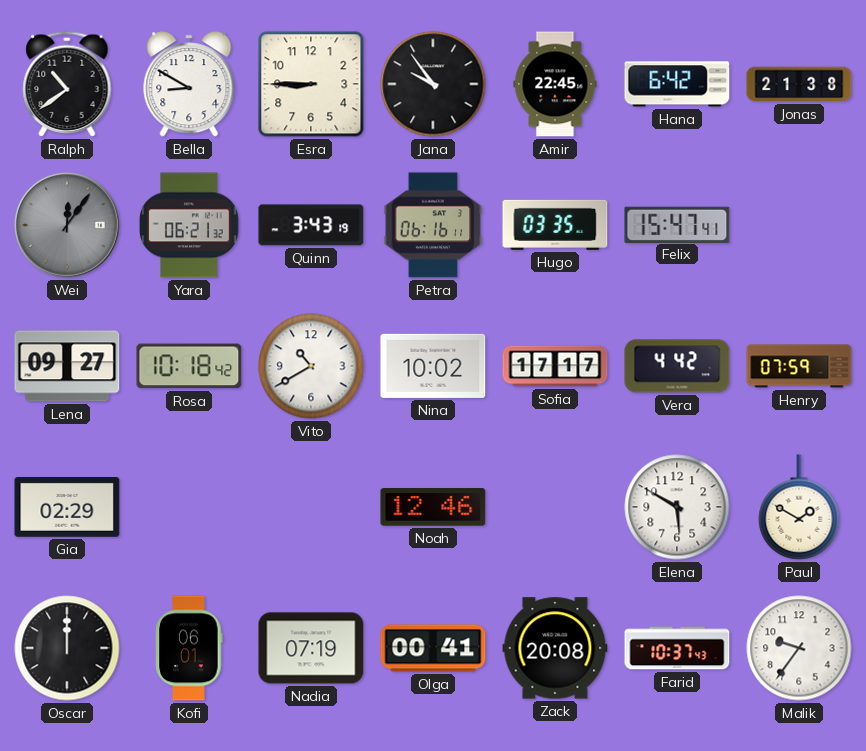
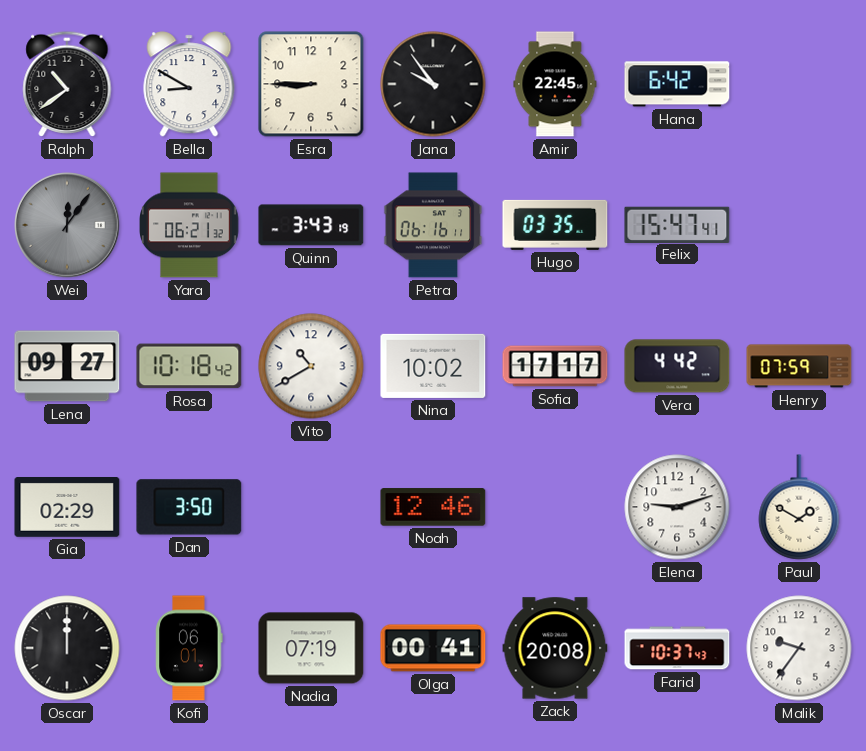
Jonas: 21:38 -> none (799, 84)
Dan: none -> 3:50 (189, 507)
Elena: 5:50 -> 9:12 (677, 507)
